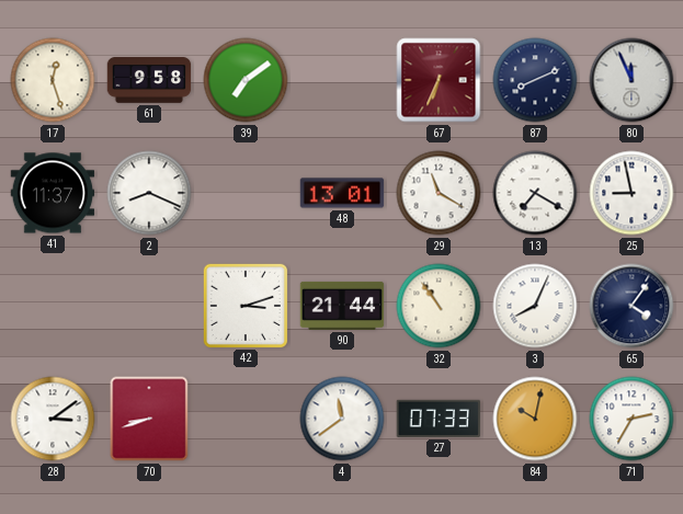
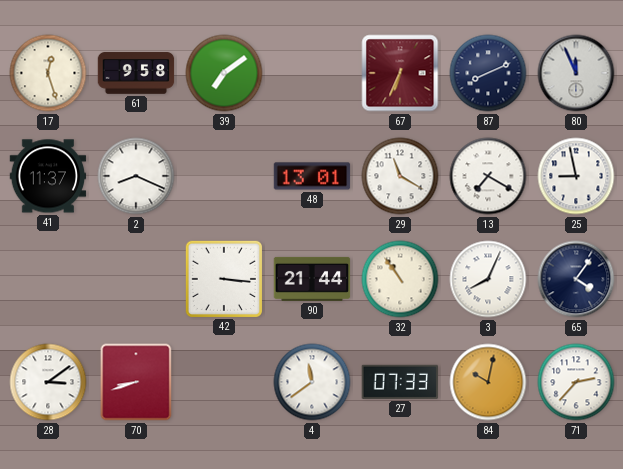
42: 3:12 -> 3:16 (223, 278)
71: 2:35 -> 2:37 (576, 382)
